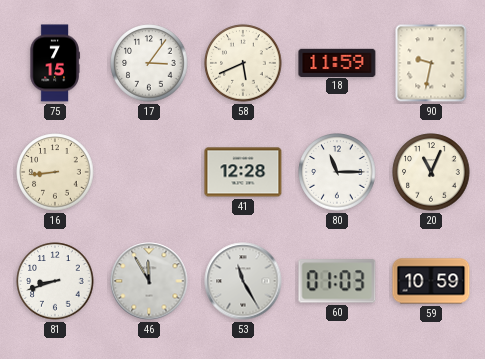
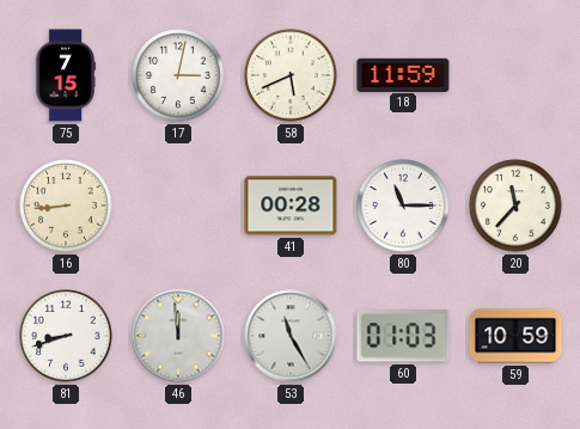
17: 3:06 -> 3:02 (178, 75)
90: 9:32 -> none (431, 63)
41: 12:28 -> 00:28 (291, 206)
20: 11:04 -> 11:37 (515, 206)
46: 11:55 -> 11:59 (178, 336)
